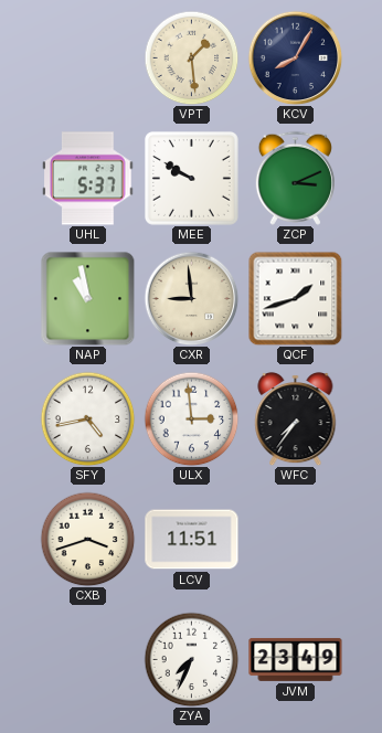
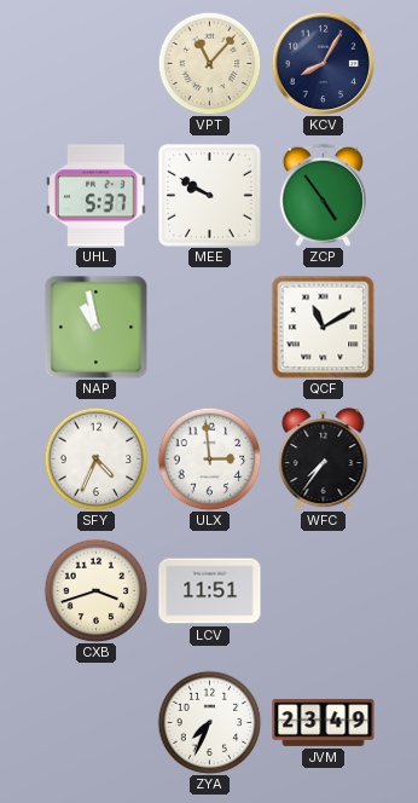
VPT: 1:29 -> 11:07 (209, 63)
ZCP: 3:11 -> 4:54 (323, 195)
CXR: 8:59 -> none (191, 298)
QCF: 1:42 -> 11:10 (323, 327)
SFY: 4:43 -> 4:34 (95, 458)
